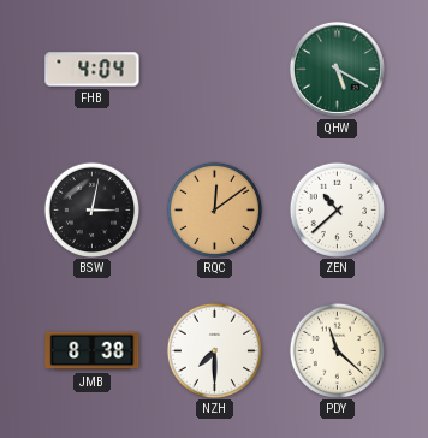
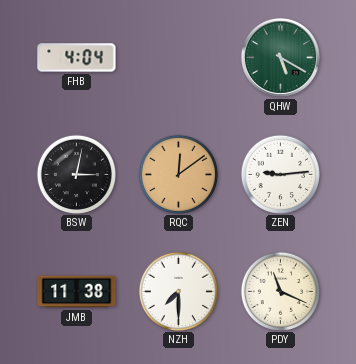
ZEN: 10:38 -> 9:14 (280, 174)
JMB: 8:38 -> 11:38 (77, 292)
PDY: 11:22 -> 11:19 (280, 291)
